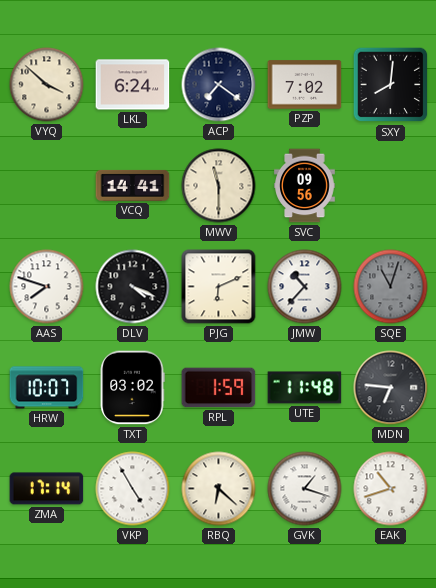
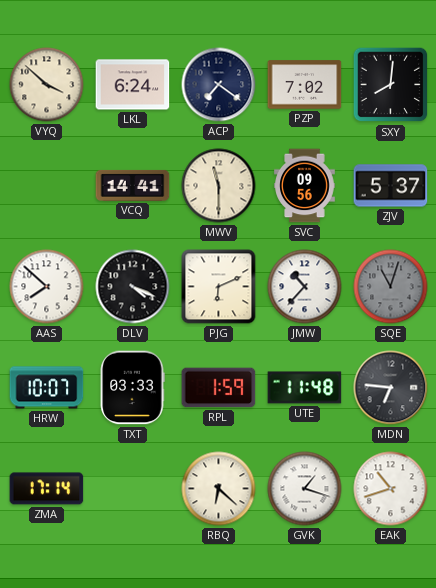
ZJV: none -> 5:37 (391, 186)
AAS: 7:48 -> 7:52 (47, 287)
TXT: 03:02 -> 03:33 (132, 388)
VKP: 4:55 -> none (133, 489)
